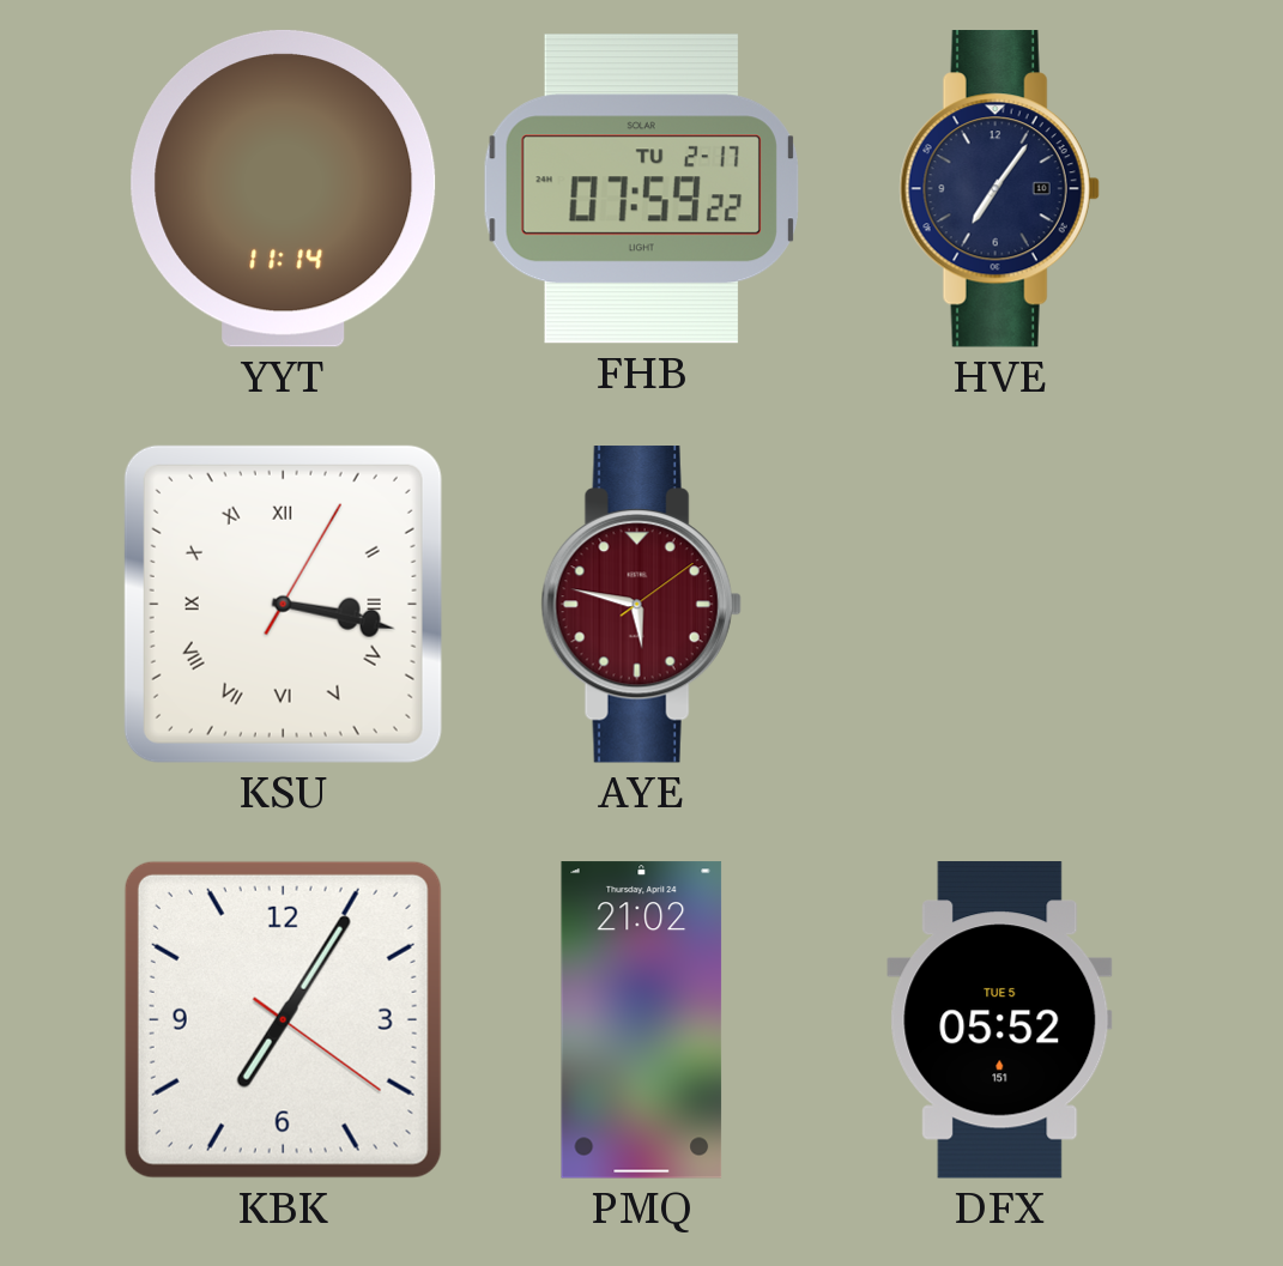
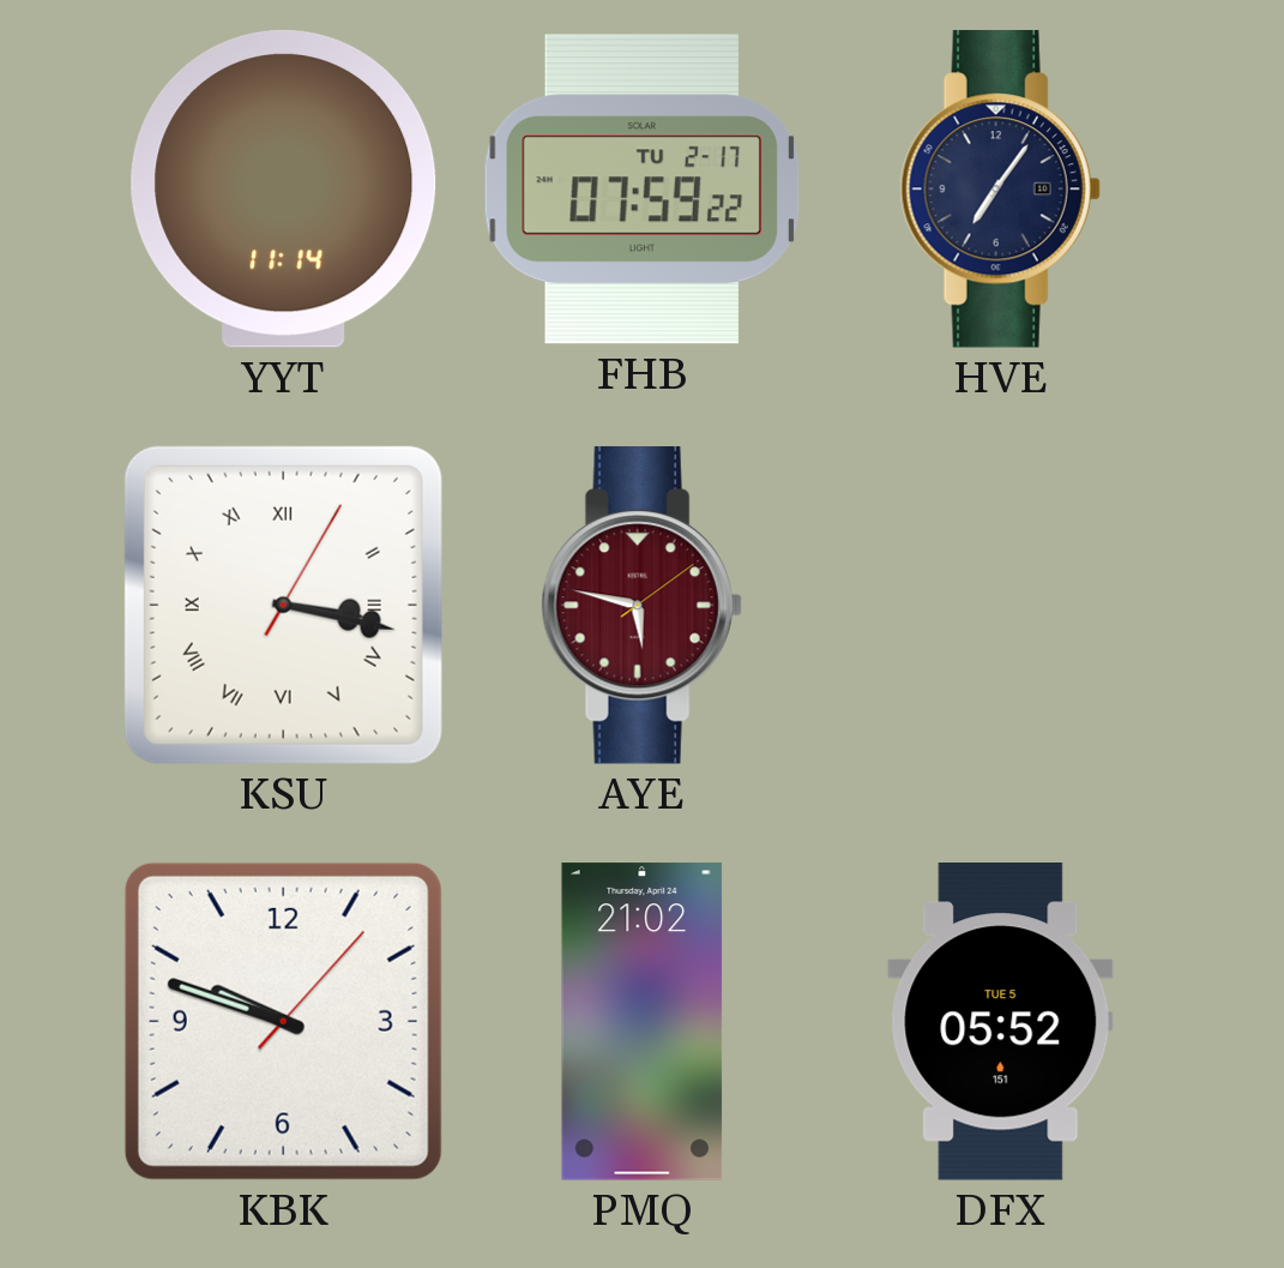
KBK: 7:05 -> 9:48 (283, 1021)
